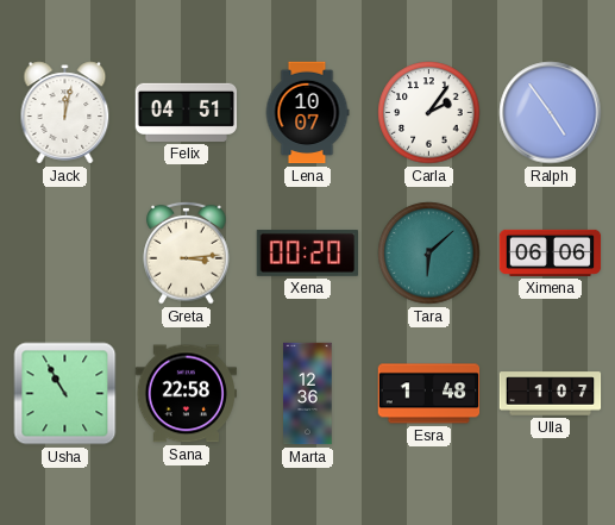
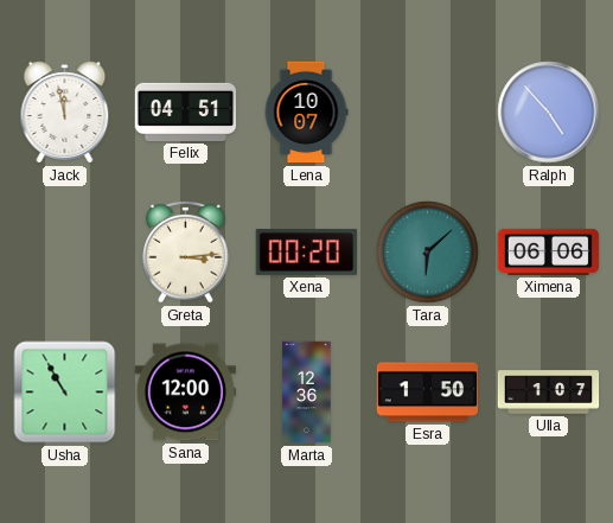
Jack: 12:02 -> 11:58 (65, 113)
Carla: 2:06 -> none (429, 113)
Ralph: 4:54 -> 4:53 (549, 113)
Sana: 22:58 -> 12:00 (185, 393)
Esra: 1:48 -> 1:50 (428, 393)
